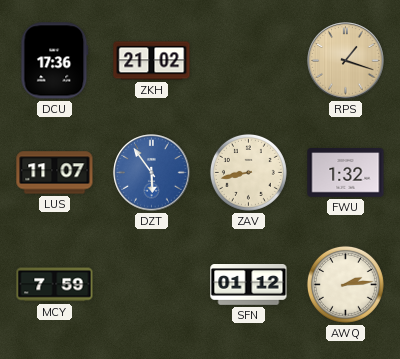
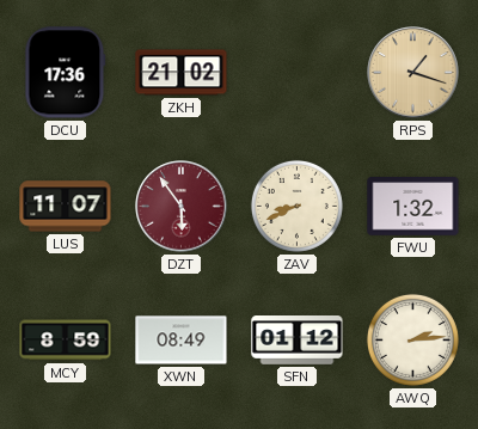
DZT dial: blue -> burgundy (182, 207)
ZAV: 8:43 -> 8:41 (296, 206)
MCY: 7:59 -> 8:59 (66, 341)
XWN: none -> 08:49 (182, 341)
